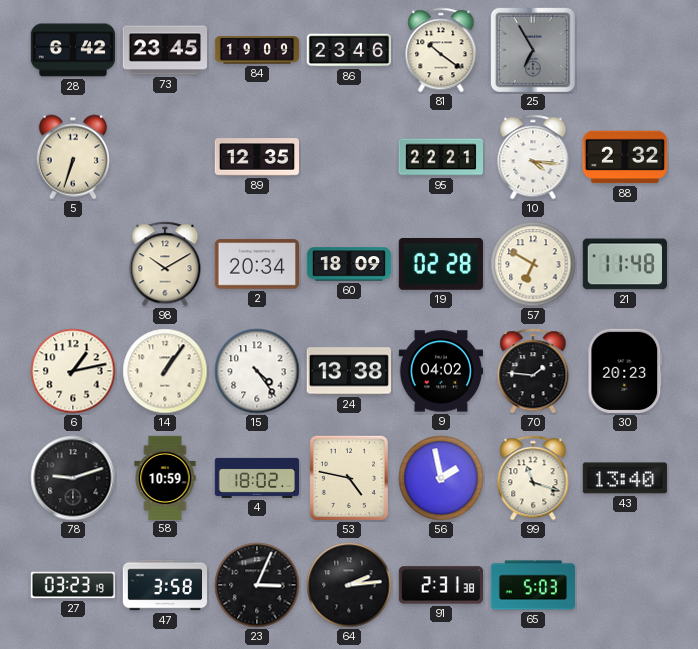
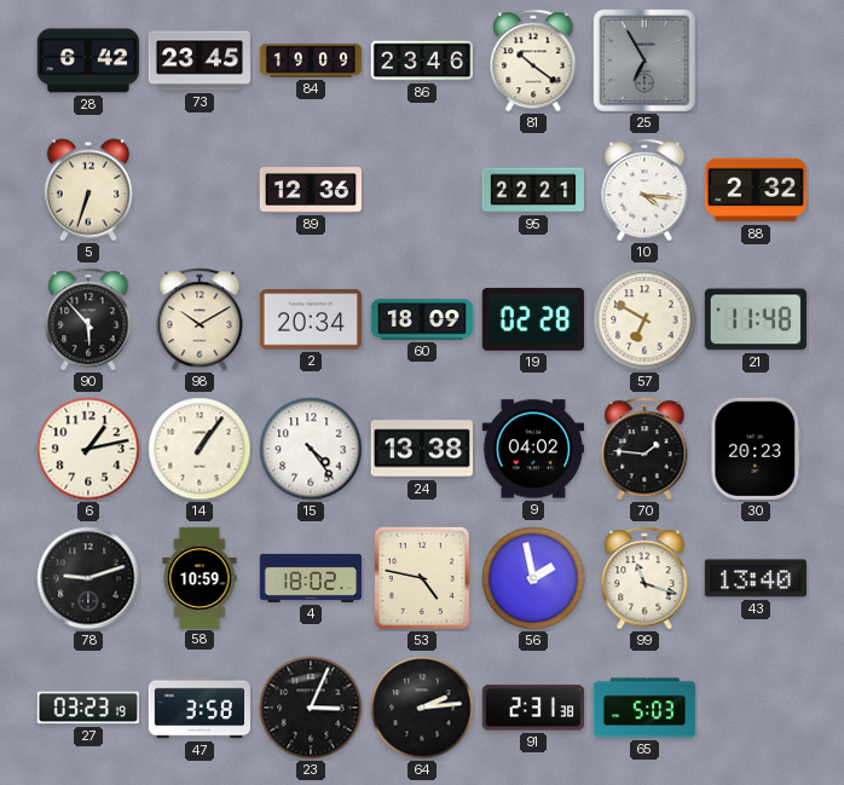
89: 12:35 -> 12:36 (311, 190)
90: none -> 5:53 (88, 319)
